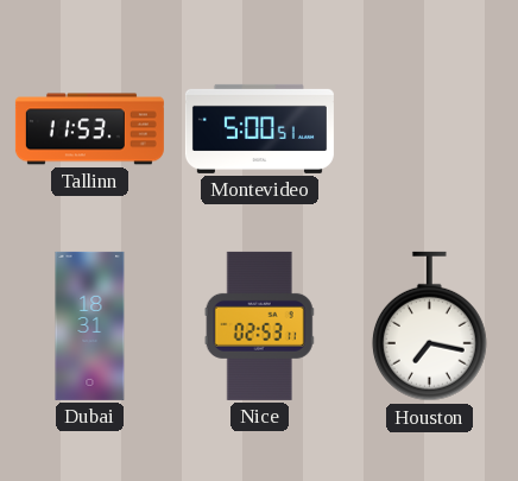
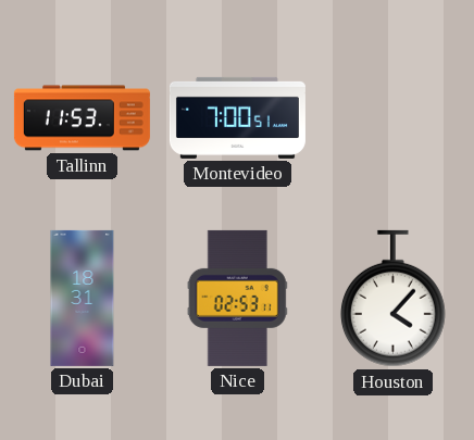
Montevideo: 5:00 -> 7:00 (237, 117)
Houston: 7:17 -> 4:07 (392, 299)
